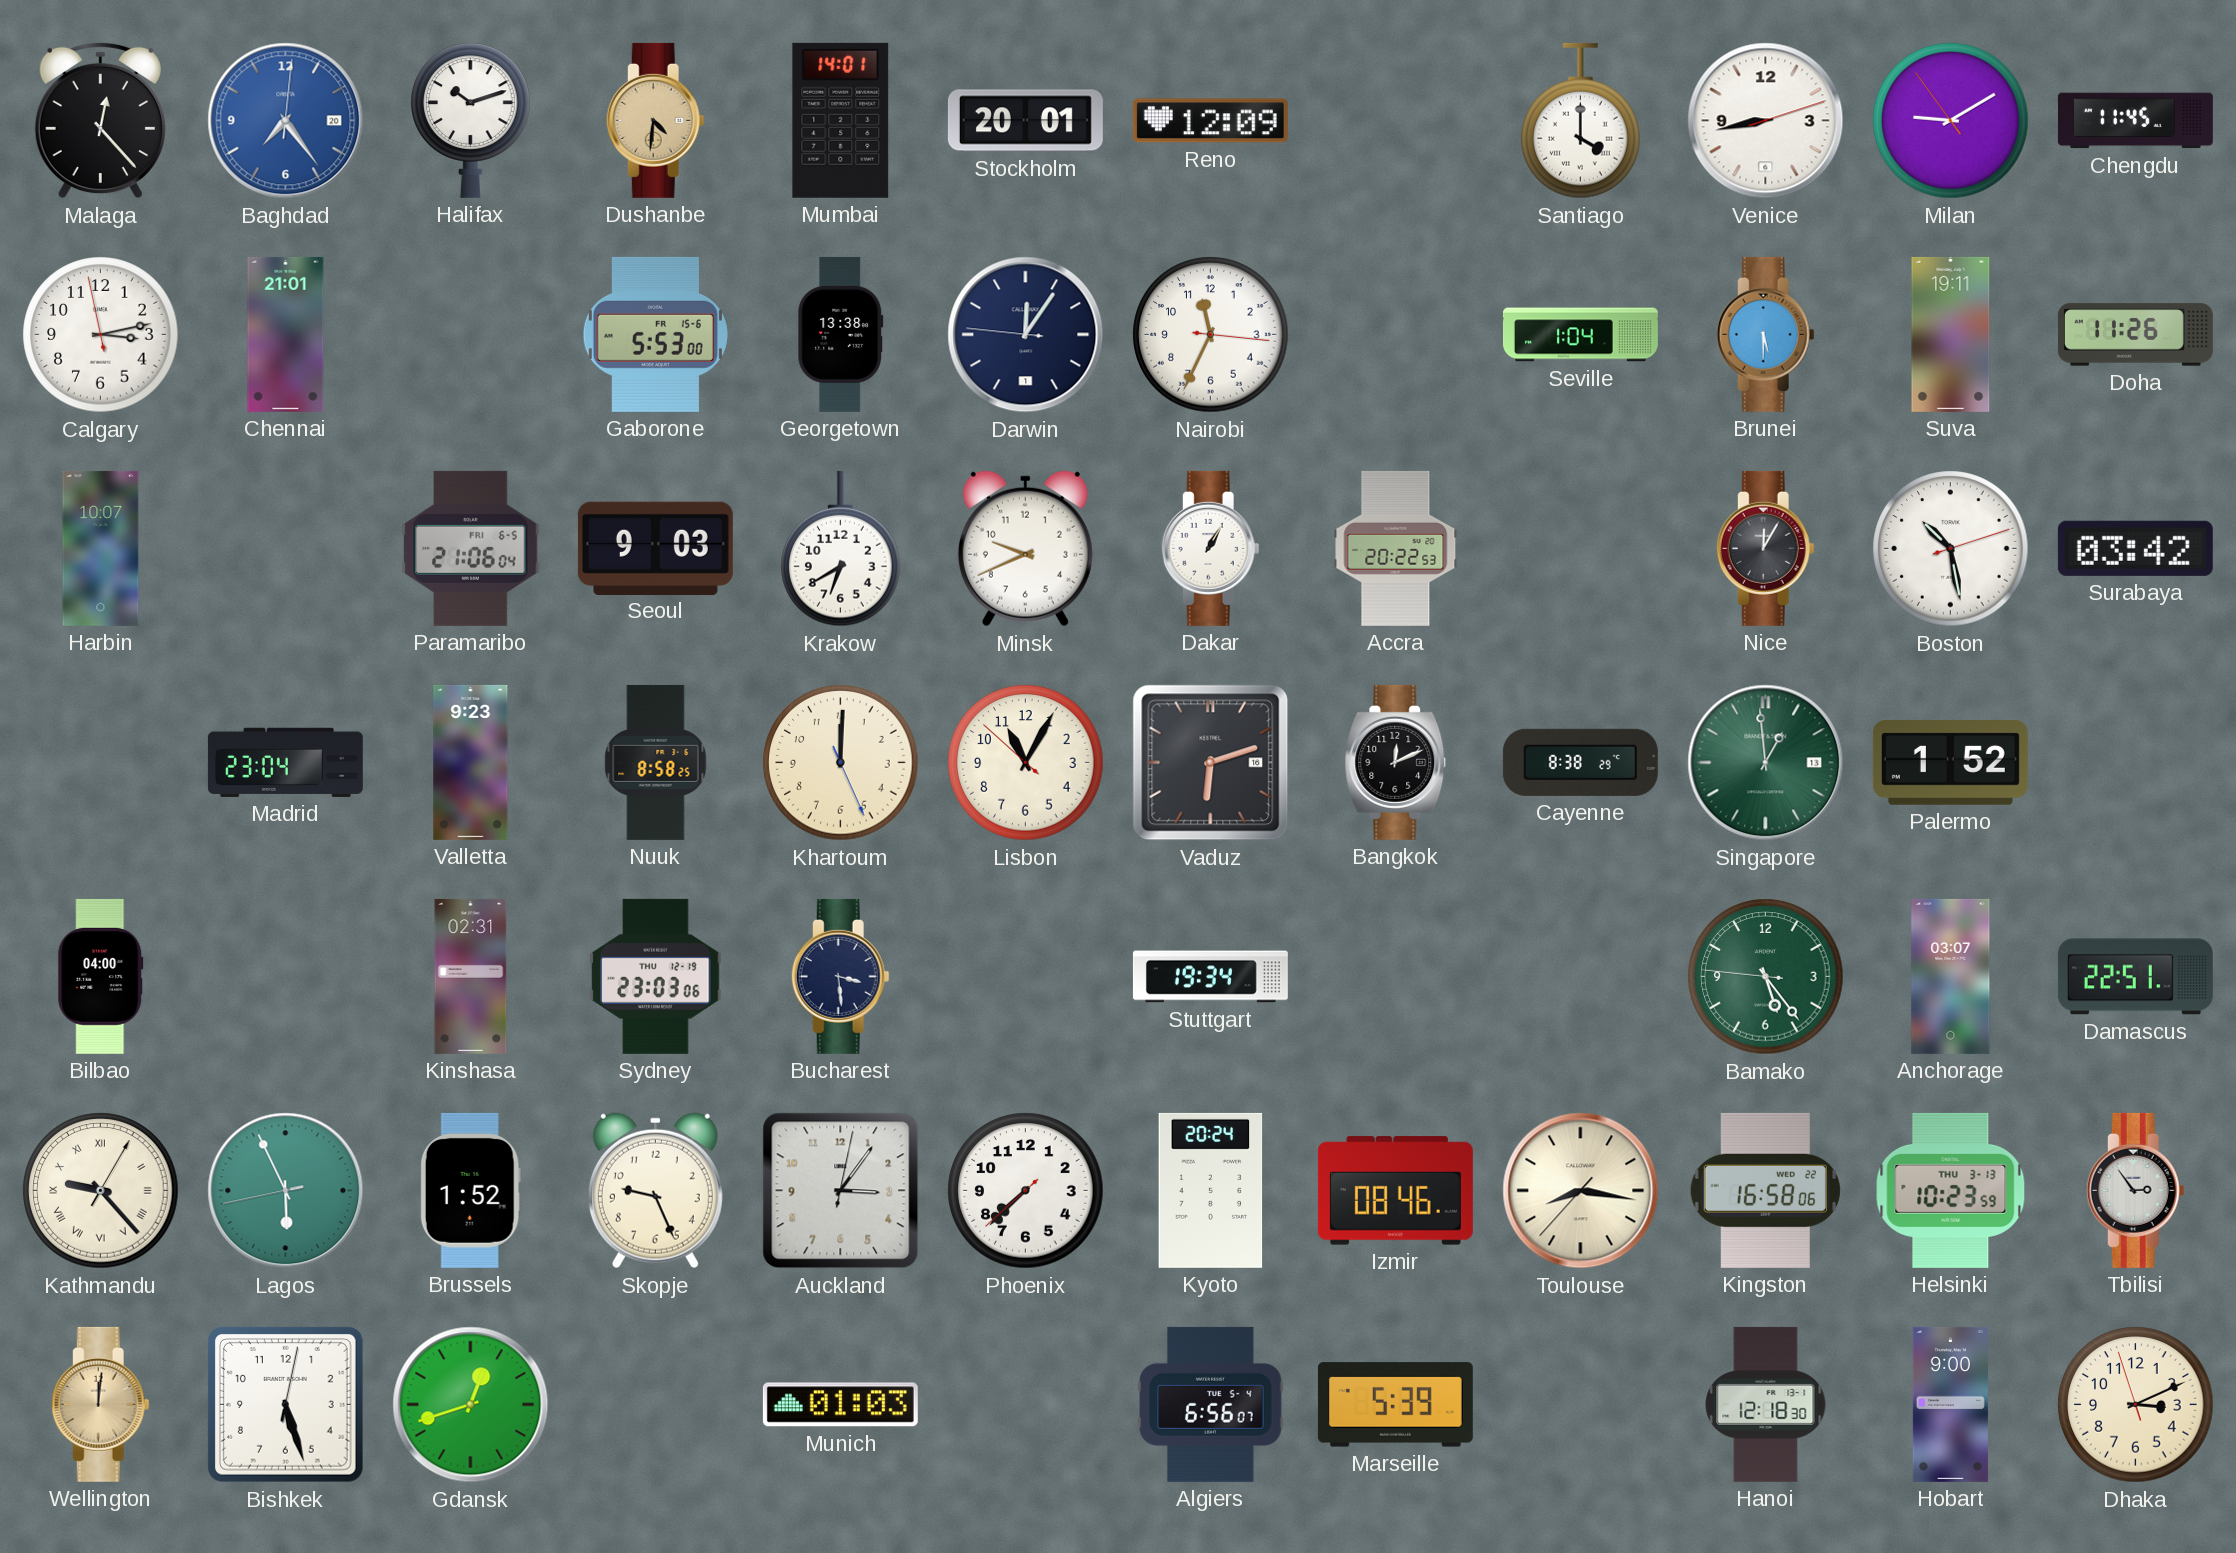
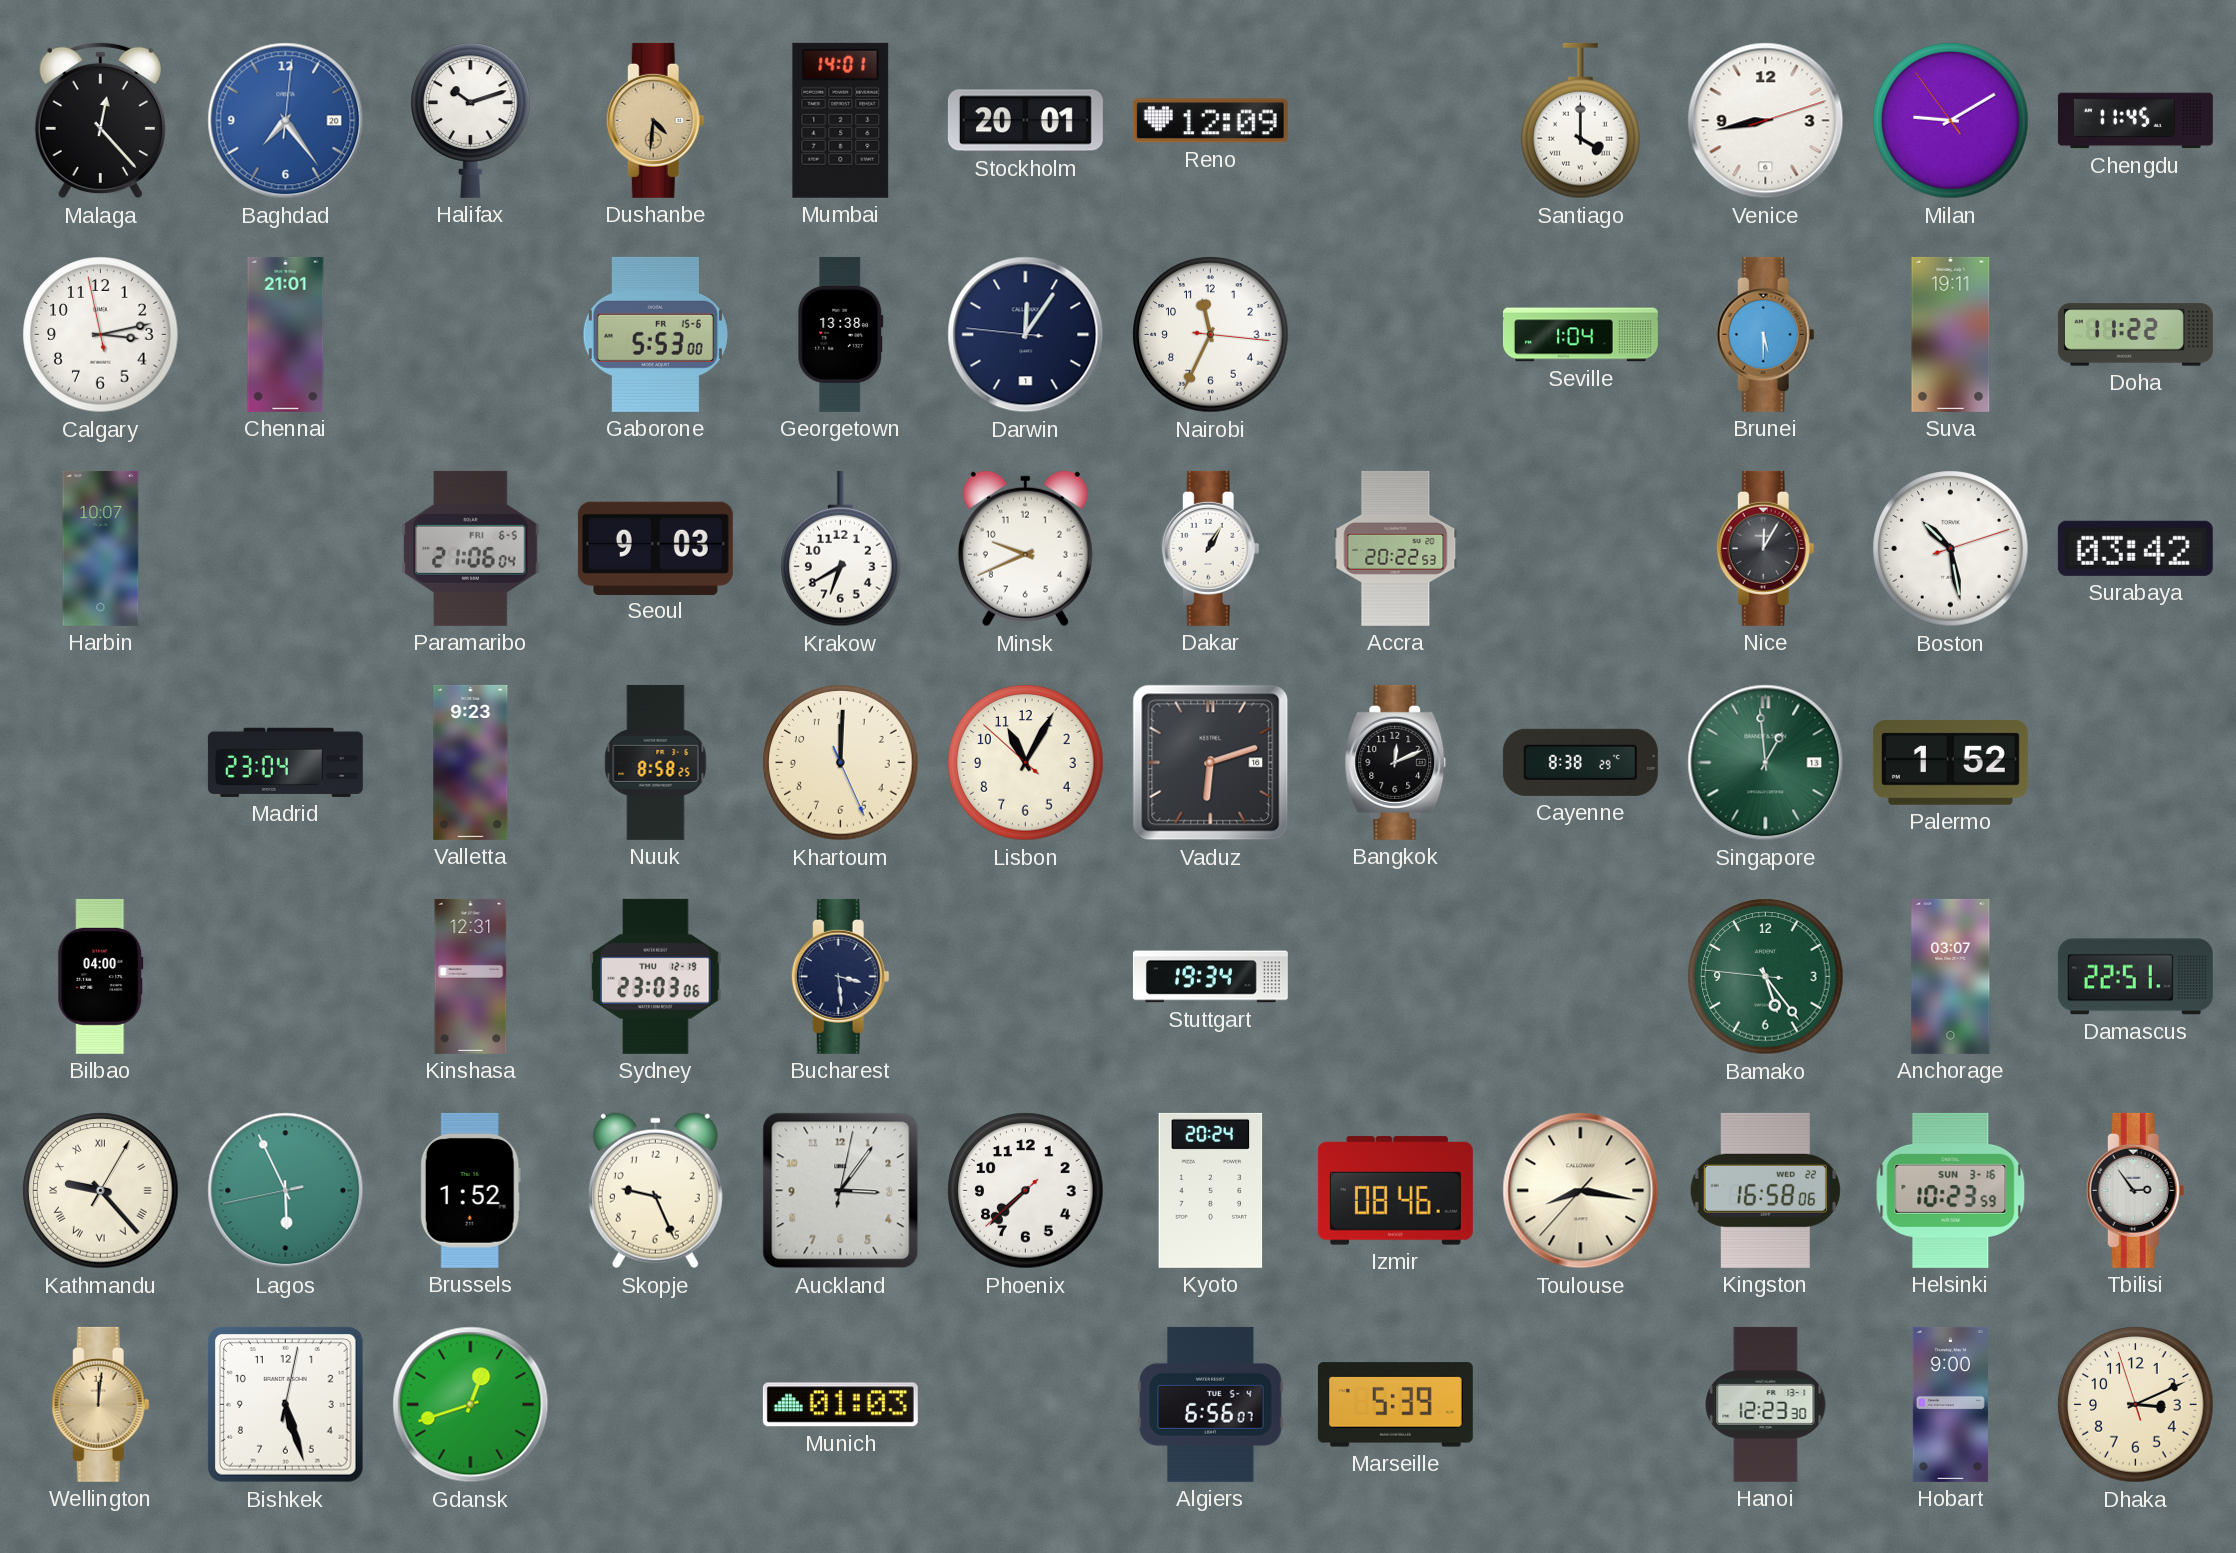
Doha: 11:26 -> 11:22 (2135, 335)
Kinshasa: 02:31 -> 12:31 (471, 976)
Helsinki date: THU 3-13 -> SUN 3-16 (1951, 1190)
Hanoi: 12:18 -> 12:23 (1766, 1404)
